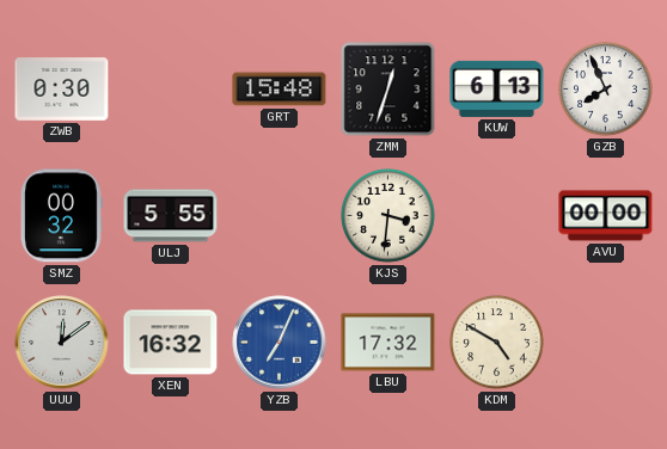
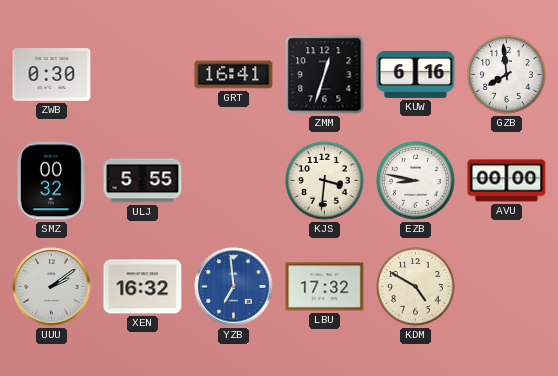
GRT: 15:48 -> 16:41 (234, 75)
KUW: 6:13 -> 6:16 (416, 74)
GZB: 7:56 -> 7:59 (507, 75)
EZB: none -> 8:47 (416, 181)
UUU: 12:09 -> 2:09 (52, 287)
YZB: 7:04 -> 6:59 (234, 287)
